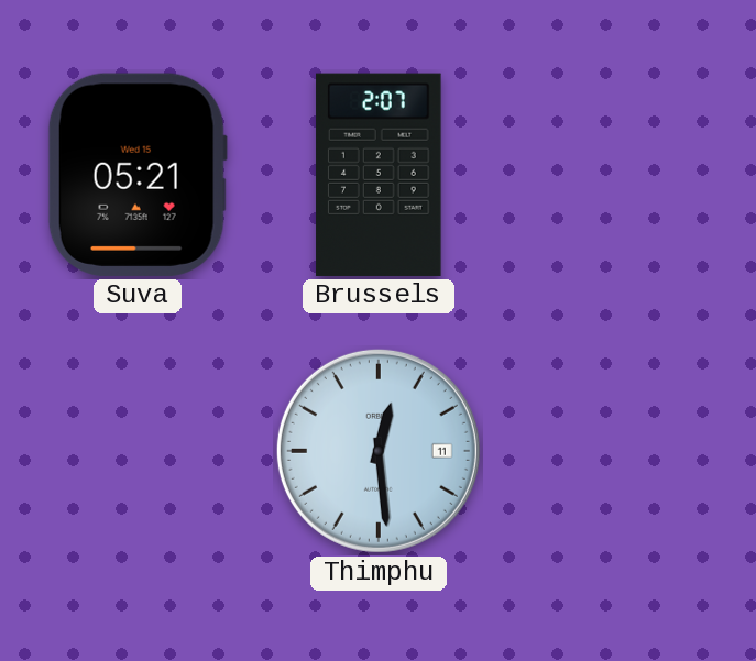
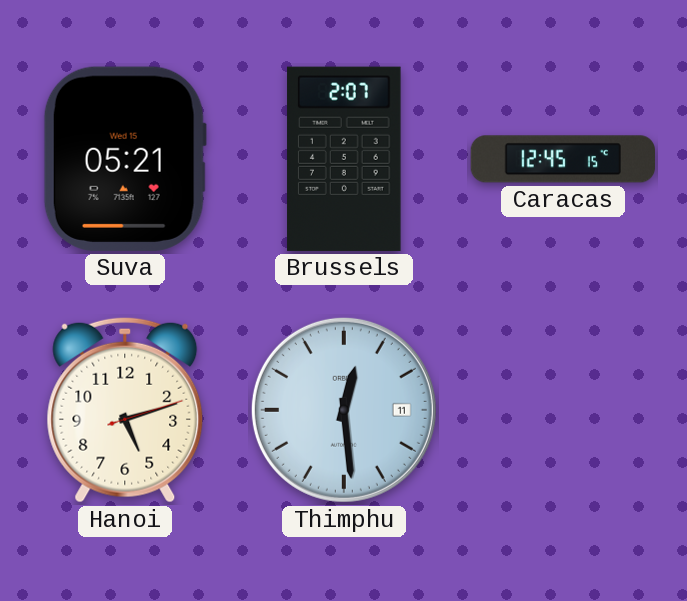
Caracas: none -> 12:45 (563, 159)
Hanoi: none -> 5:12 (125, 410)
